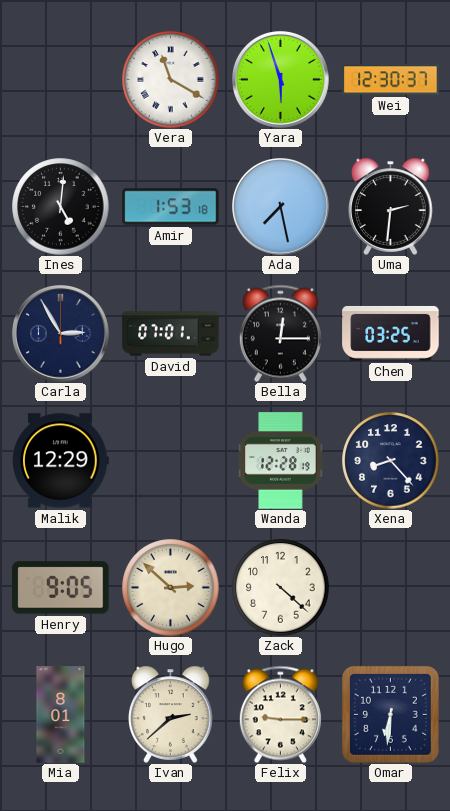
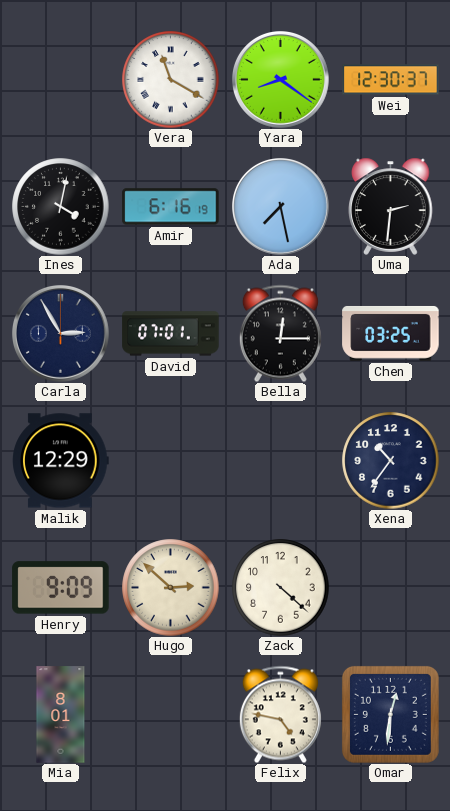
Yara: 5:57 -> 8:21 (281, 80)
Ines: 5:01 -> 4:02 (61, 207)
Amir: 1:53 -> 6:16 (171, 207)
Wanda: 12:28 -> none (281, 461)
Xena: 8:23 -> 10:36 (391, 461)
Henry: 9:05 -> 9:09 (61, 588)
Ivan: 2:38 -> none (171, 714)
Felix: 9:15 -> 4:47 (280, 714)
Omar: 6:31 -> 12:31 (390, 714)
